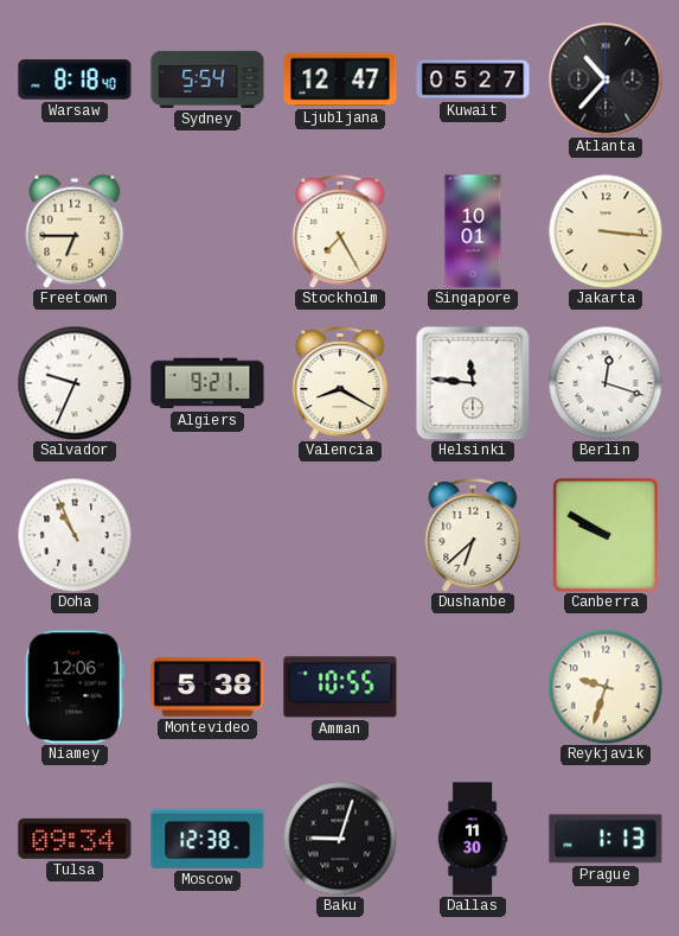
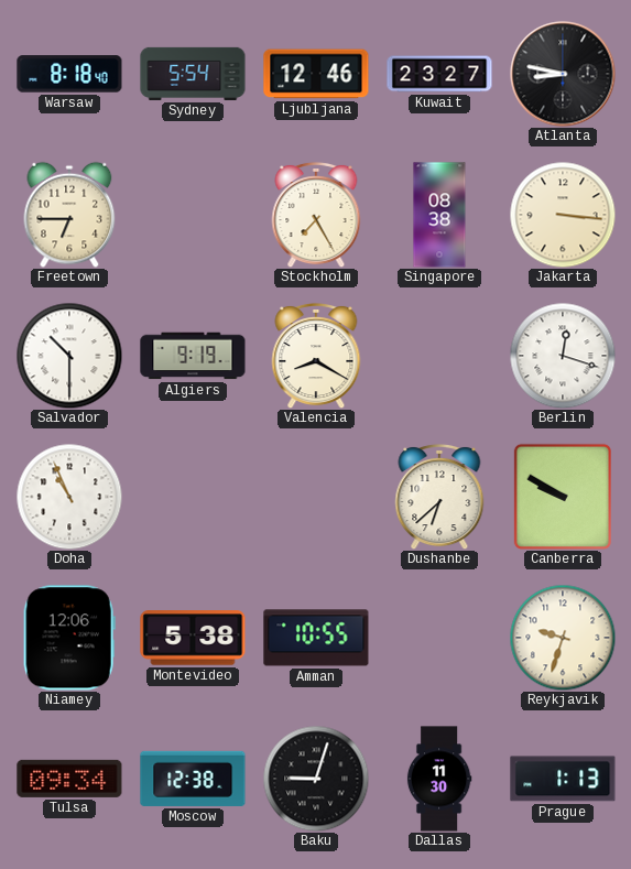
Ljubljana: 12:47 -> 12:46 (316, 74)
Kuwait: 05:27 -> 23:27 (439, 74)
Atlanta: 10:37 -> 8:47 (563, 74)
Singapore: 10:01 -> 08:38 (439, 215)
Salvador: 9:34 -> 10:30 (69, 356)
Algiers: 9:21 -> 9:19 (193, 356)
Helsinki: 11:46 -> none (473, 383)
